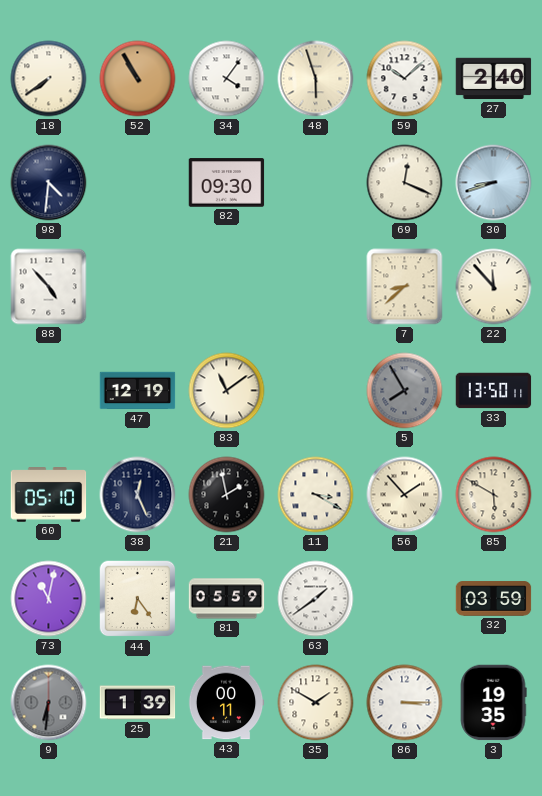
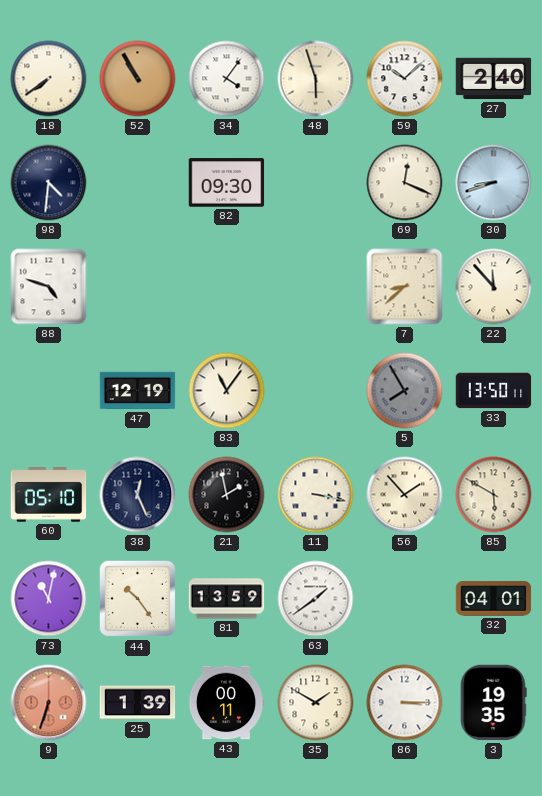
88: 4:53 -> 4:48 (49, 287)
83: 11:09 -> 11:06 (227, 391)
11: 3:20 -> 3:17 (316, 495)
44: 6:24 -> 10:24 (138, 599)
81: 05:59 -> 13:59 (227, 599)
32: 03:59 -> 04:01 (494, 599)
9: 6:31 -> 6:33 (49, 703)
9 dial: grey -> salmon (49, 703)
